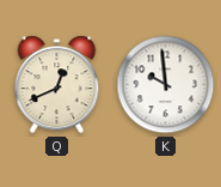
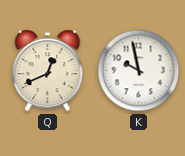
K: 9:59 -> 9:58 (139, 71)
